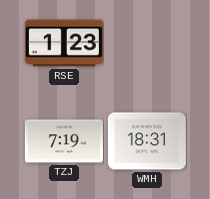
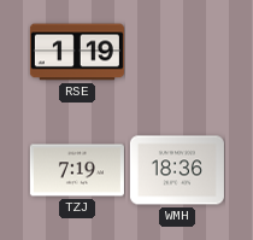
RSE: 1:23 -> 1:19 (77, 52)
WMH: 18:31 -> 18:36 (177, 170)
